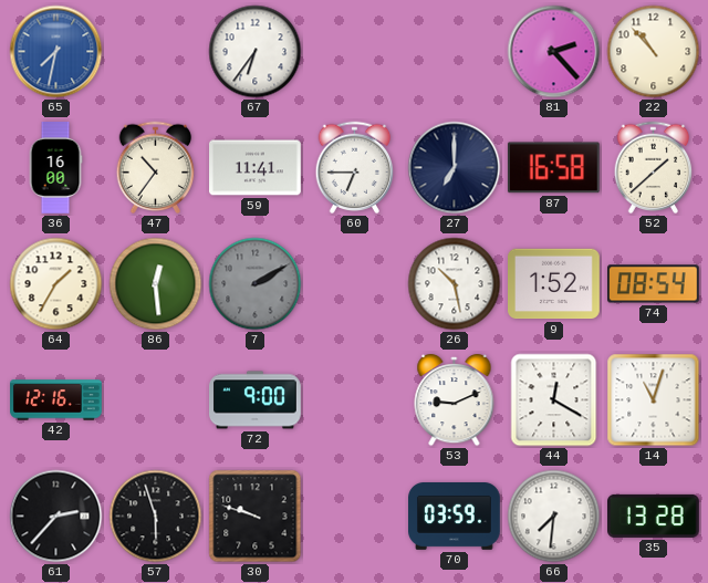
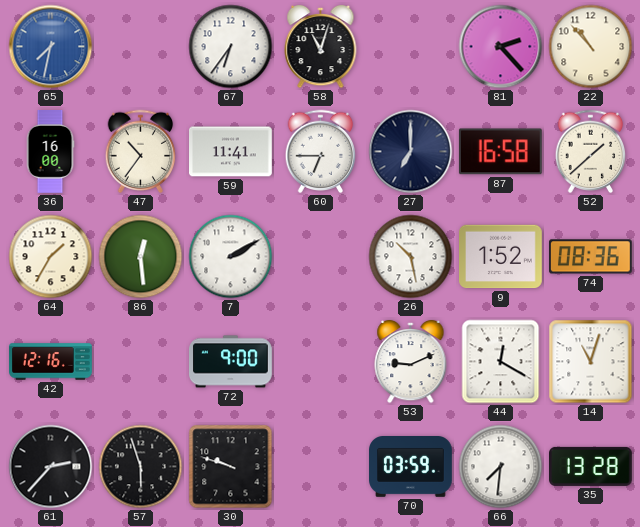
58: none -> 11:03 (321, 47)
7 dial: grey -> white (231, 257)
74: 08:54 -> 08:36 (591, 257)
